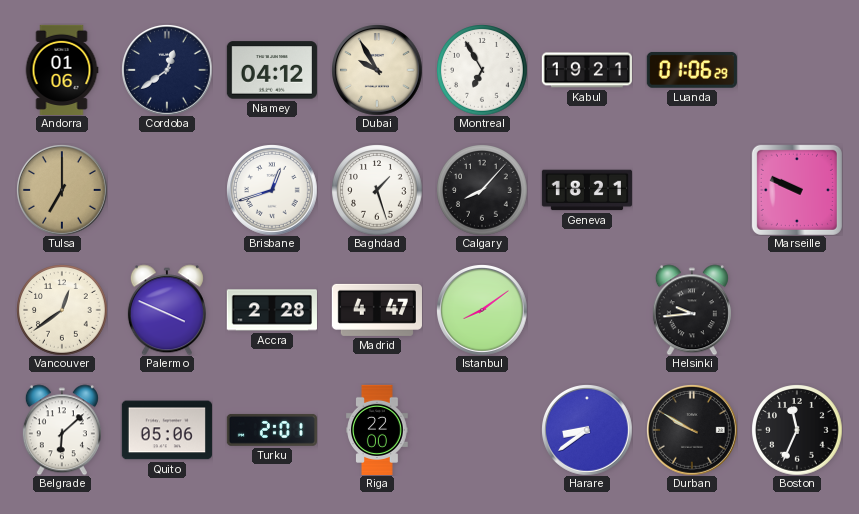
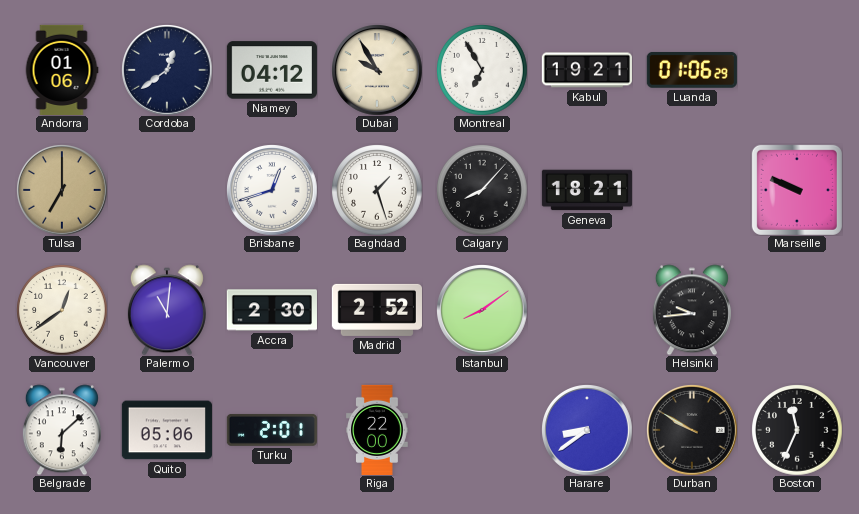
Palermo: 3:49 -> 11:01 (167, 310)
Accra: 2:28 -> 2:30 (272, 310)
Madrid: 4:47 -> 2:52 (377, 310)
